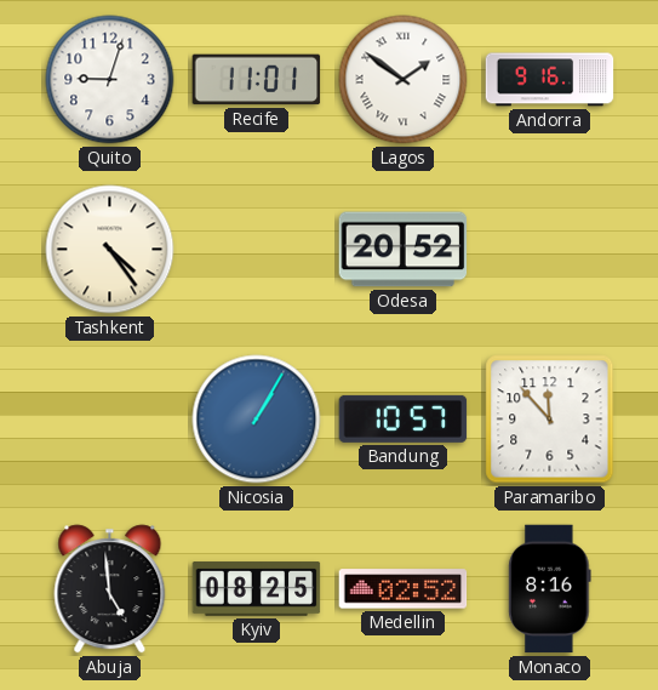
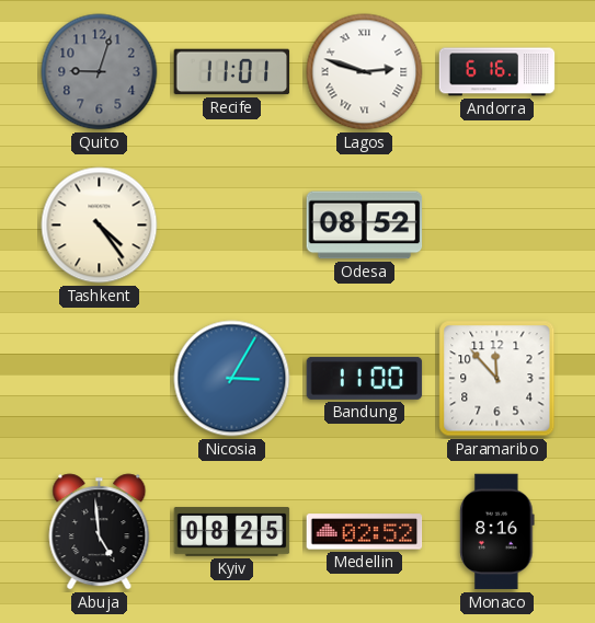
Quito dial: white -> grey (100, 72)
Lagos: 1:51 -> 2:48 (365, 72)
Andorra: 9:16 -> 6:16 (497, 72)
Odesa: 20:52 -> 08:52 (365, 226)
Nicosia: 1:05 -> 3:05 (232, 379)
Bandung: 10:57 -> 11:00 (365, 378)
